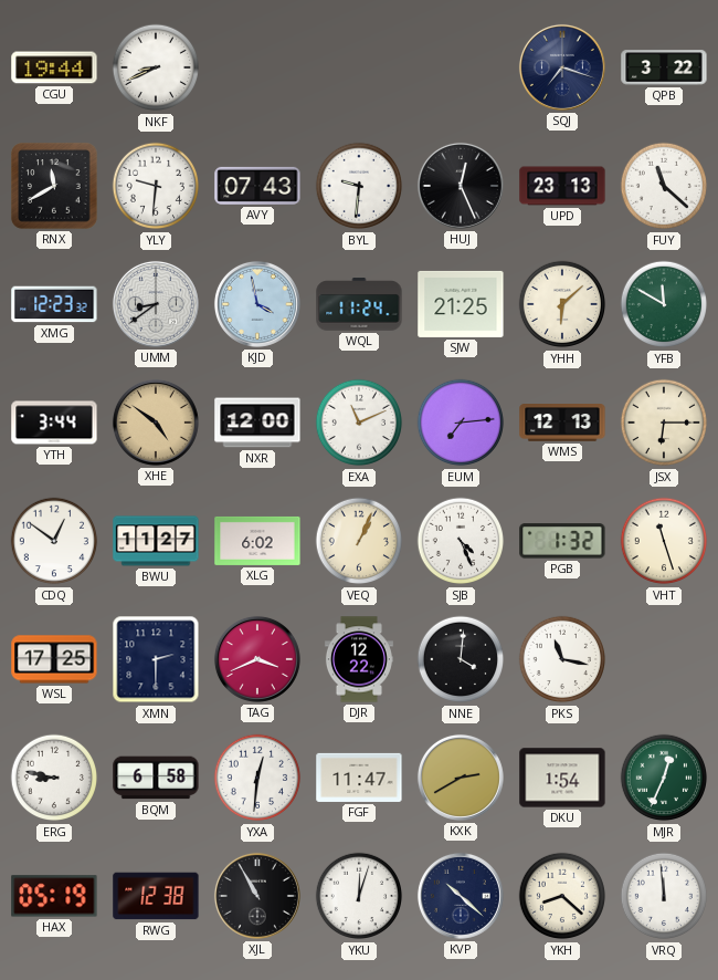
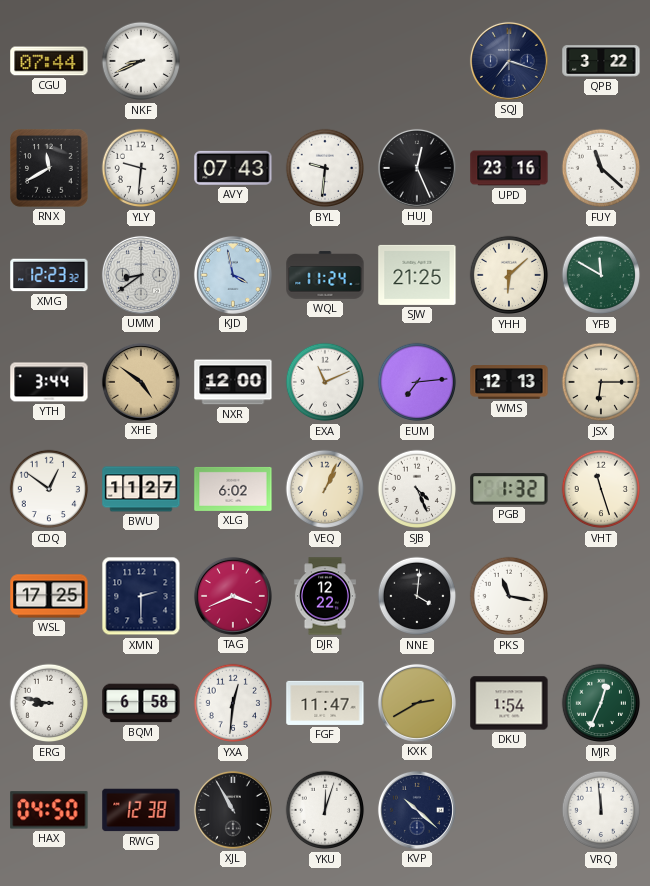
CGU: 19:44 -> 07:44 (49, 61)
UPD: 23:13 -> 23:16 (509, 168)
HAX: 05:19 -> 04:50 (49, 810)
YKH: 8:22 -> none (562, 896)
